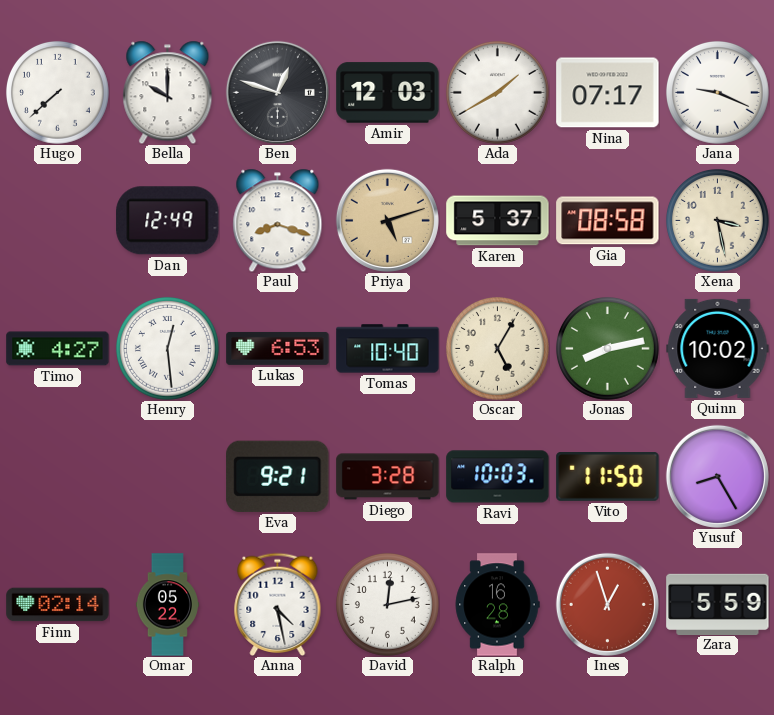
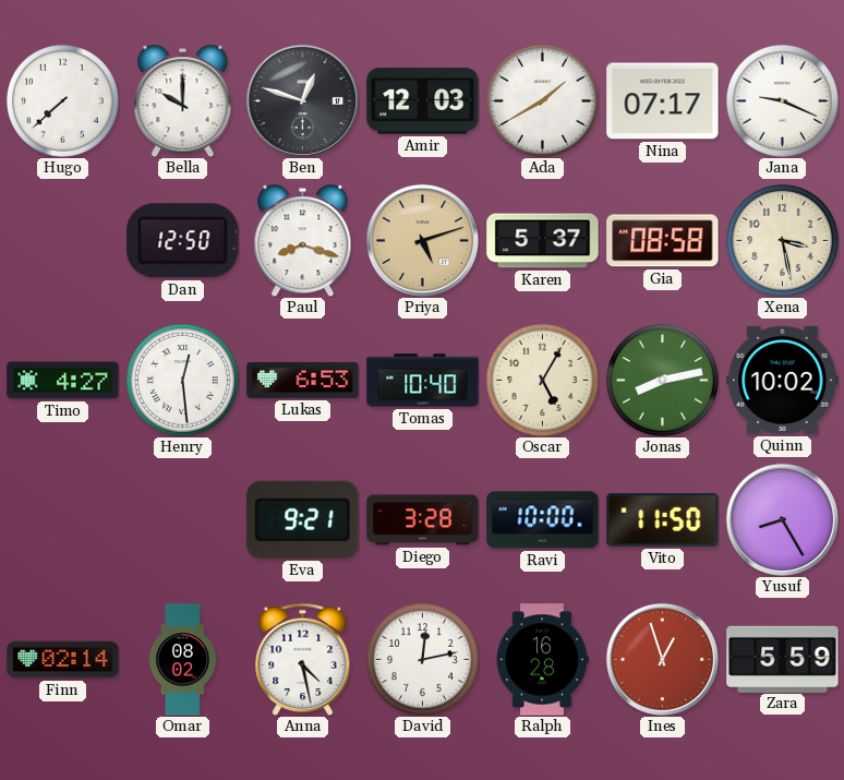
Dan: 12:49 -> 12:50 (183, 241)
Ravi: 10:03 -> 10:00 (543, 520)
Omar: 05:22 -> 08:02 (182, 660)
